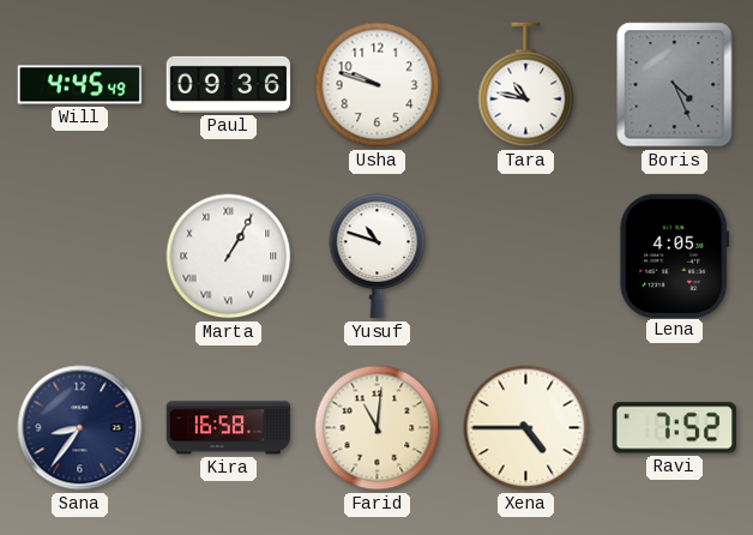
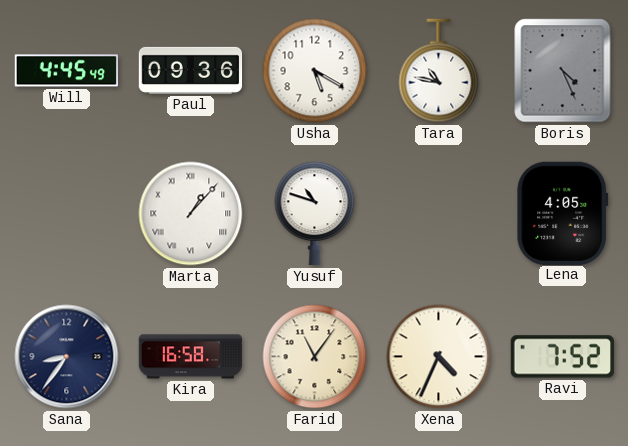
Usha: 9:48 -> 5:20 (315, 71)
Marta: 1:05 -> 1:07 (191, 214)
Farid: 11:01 -> 11:06 (315, 357)
Xena: 4:45 -> 4:34 (439, 357)
